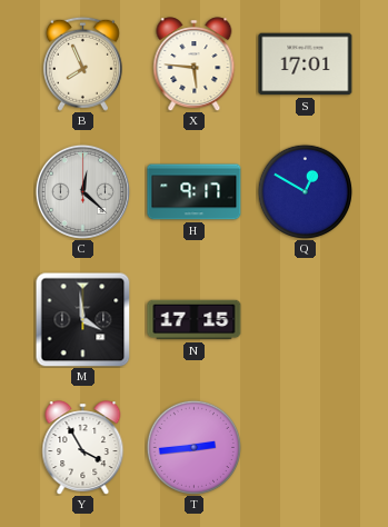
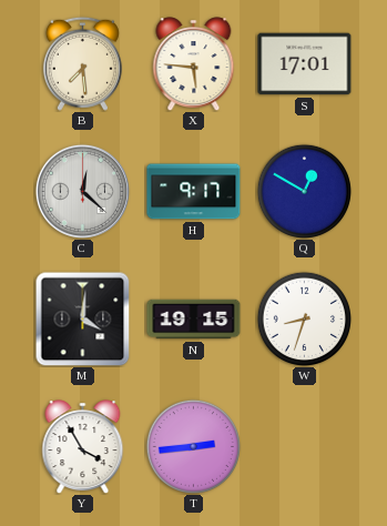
B: 7:56 -> 7:29 (82, 63)
M: 3:59 -> 4:01 (82, 318)
N: 17:15 -> 19:15 (194, 320)
W: none -> 8:33 (304, 318)
